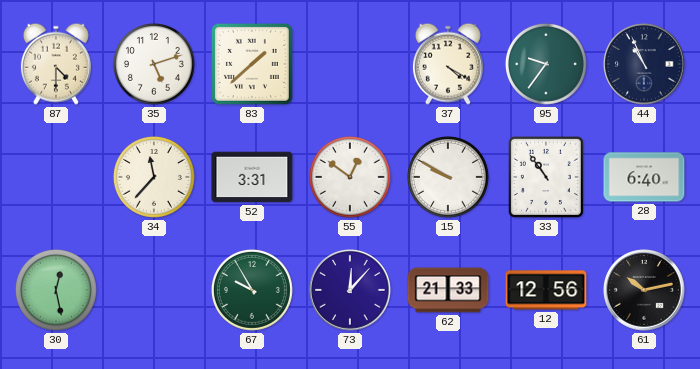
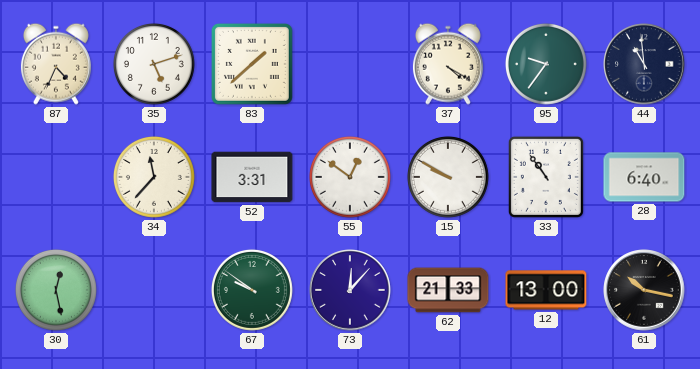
87: 4:30 -> 4:34 (56, 64)
44: 10:56 -> 10:59 (644, 64)
67: 9:55 -> 9:51 (252, 290)
12: 12:56 -> 13:00 (546, 290)
61: 10:13 -> 10:17 (644, 290)
